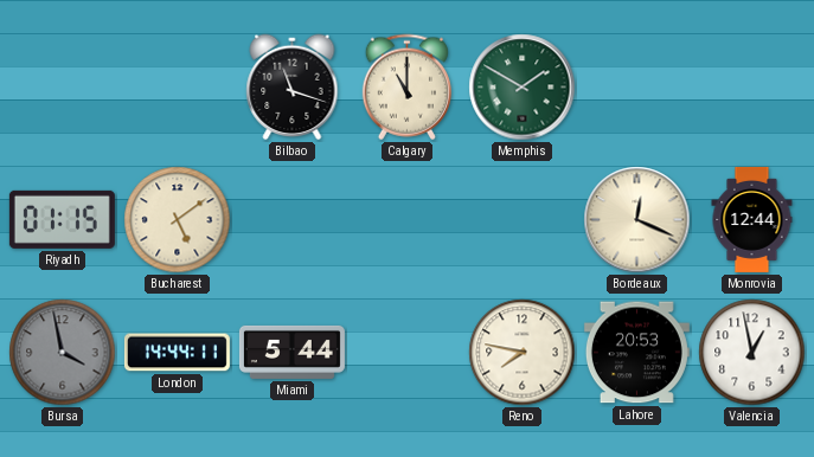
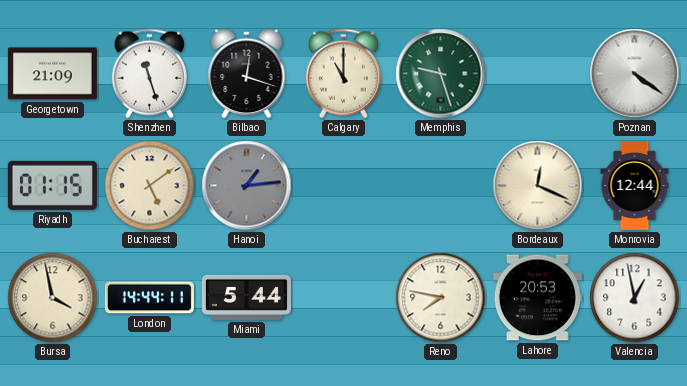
Georgetown: none -> 21:09 (52, 74)
Shenzhen: none -> 11:27 (149, 74)
Bilbao: 11:18 -> 12:18 (247, 74)
Memphis: 1:50 -> 9:27 (441, 74)
Poznan: none -> 4:21 (635, 74)
Hanoi: none -> 1:14 (247, 186)
Bursa dial: grey -> cream (53, 298)
